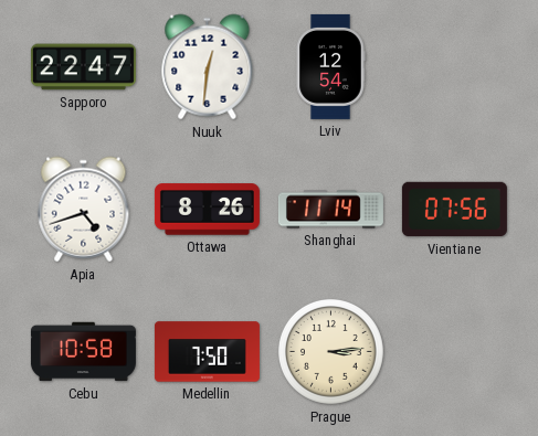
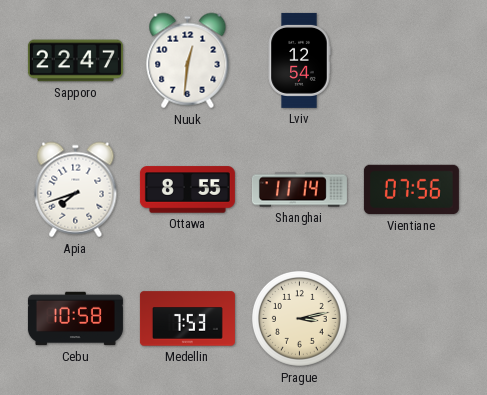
Apia: 4:42 -> 7:42 (76, 190)
Ottawa: 8:26 -> 8:55 (187, 190)
Medellin: 7:50 -> 7:53 (187, 319)
Prague: 3:14 -> 3:13 (299, 318)
